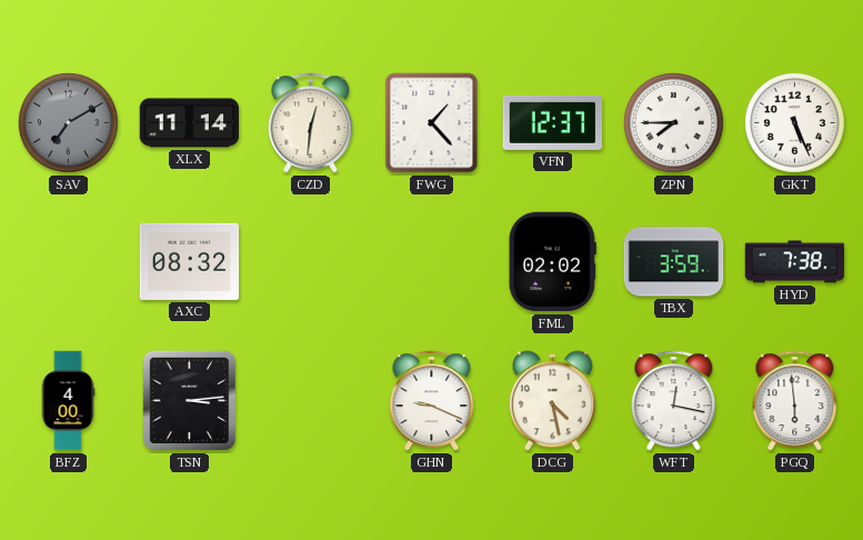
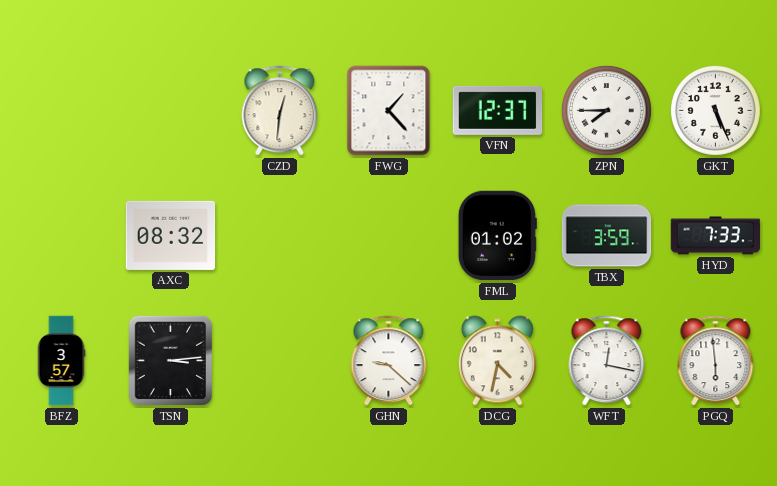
SAV: 7:10 -> none (68, 122)
XLX: 11:14 -> none (190, 123)
FML: 02:02 -> 01:02 (497, 236)
HYD: 7:38 -> 7:33 (716, 236)
BFZ: 4:00 -> 3:57 (61, 361)
GHN: 9:19 -> 9:22 (389, 361)
DCG: 4:28 -> 4:32 (497, 361)
